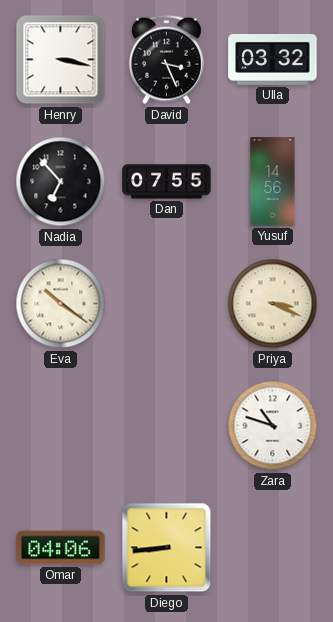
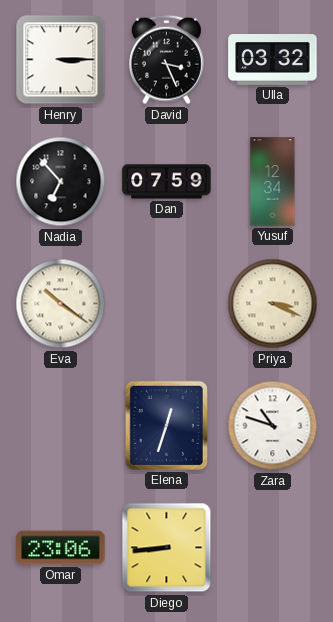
Henry: 3:17 -> 3:15 (61, 60)
Dan: 07:55 -> 07:59 (167, 182)
Yusuf: 14:56 -> 12:34 (273, 182)
Elena: none -> 12:33 (166, 425)
Omar: 04:06 -> 23:06 (61, 548)
